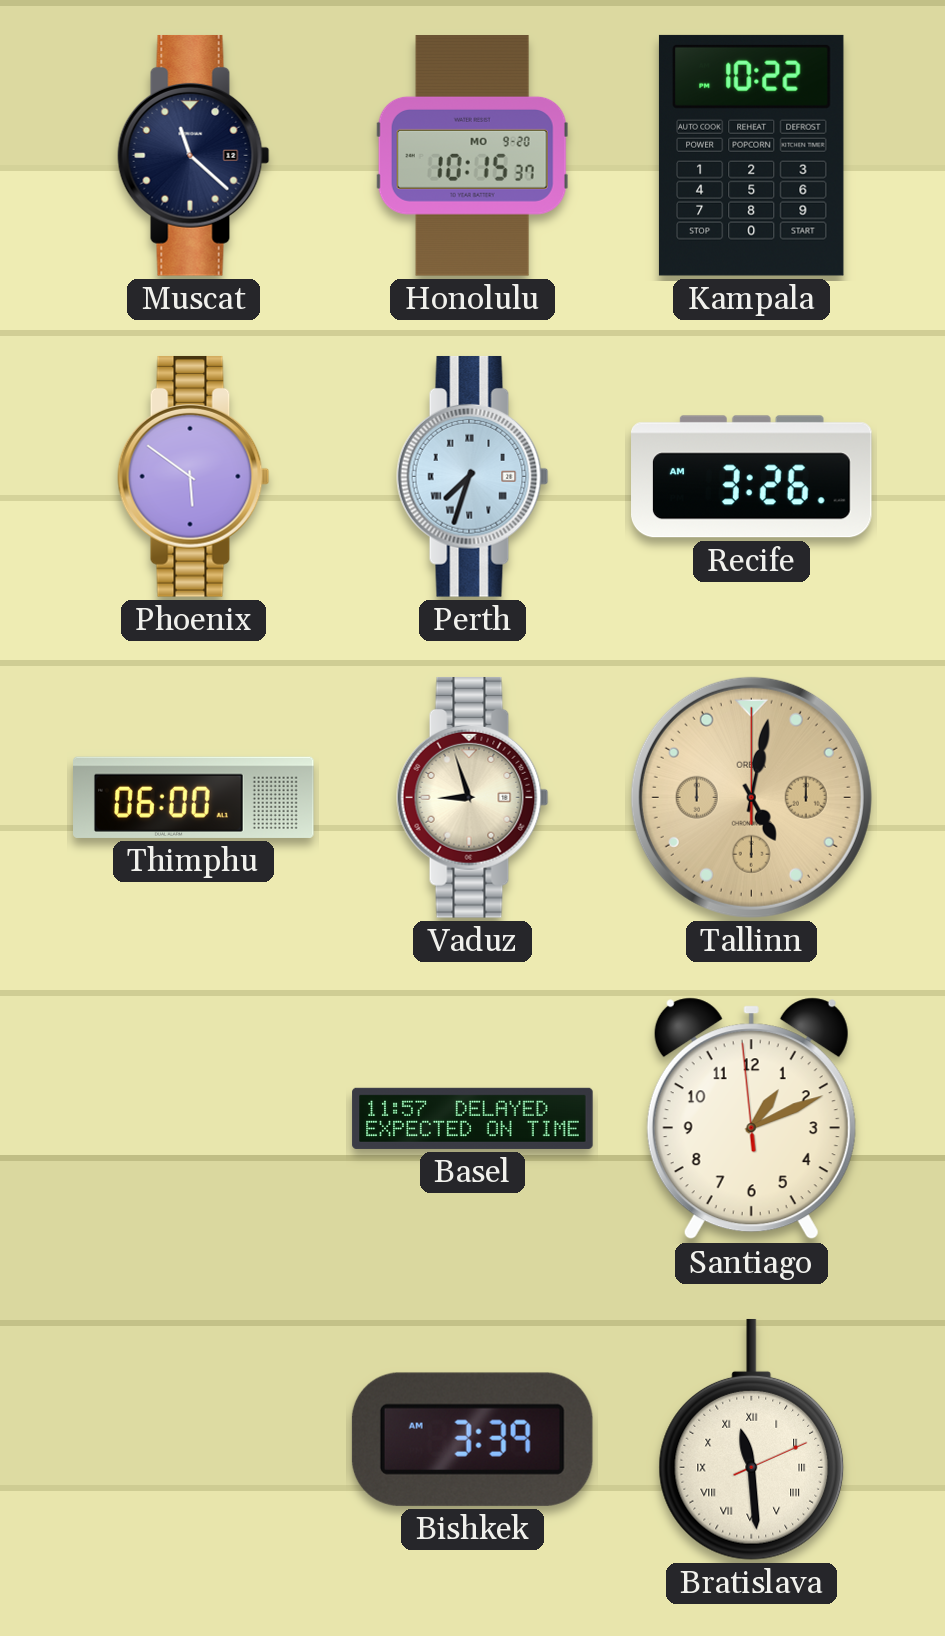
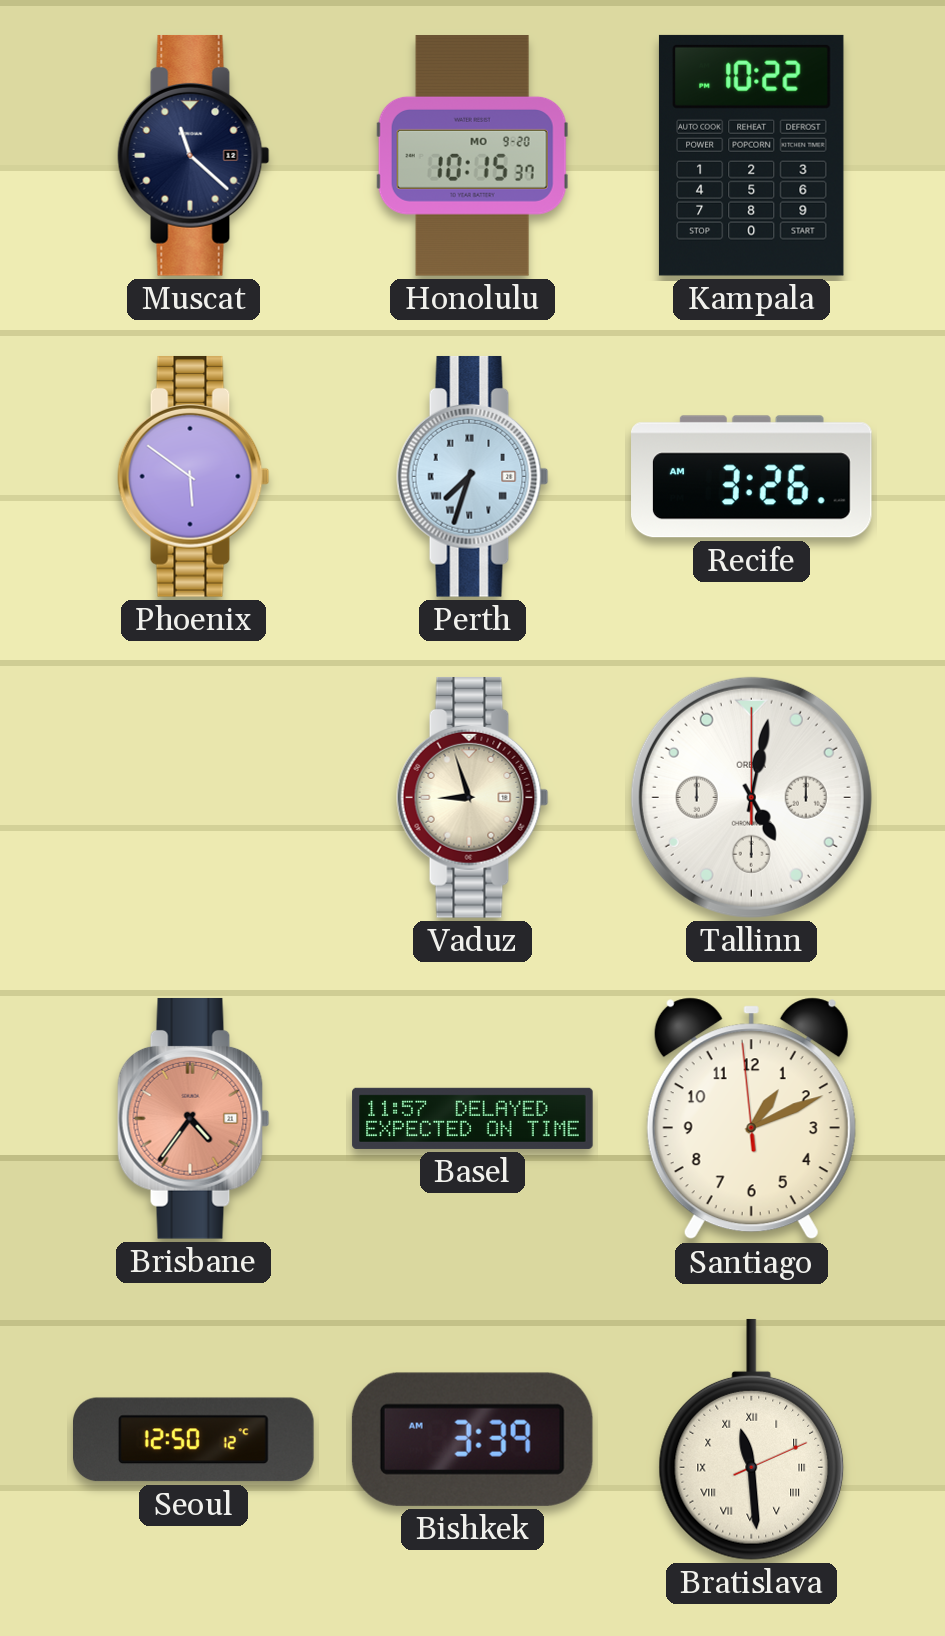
Thimphu: 06:00 -> none (194, 797)
Tallinn dial: champagne -> white (751, 797)
Brisbane: none -> 4:36 (194, 1118)
Seoul: none -> 12:50 (194, 1440)
